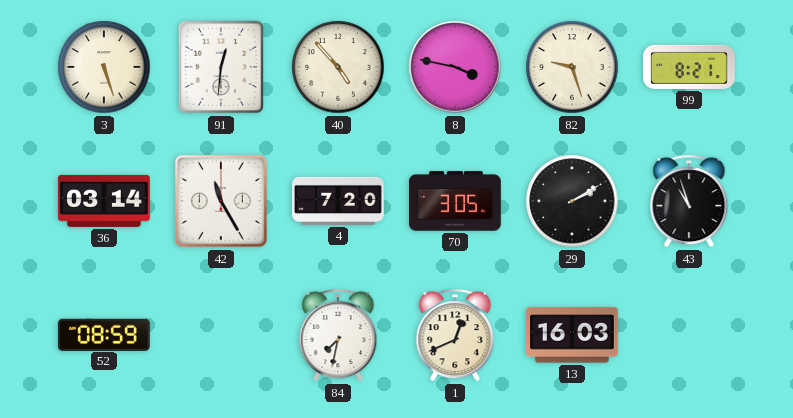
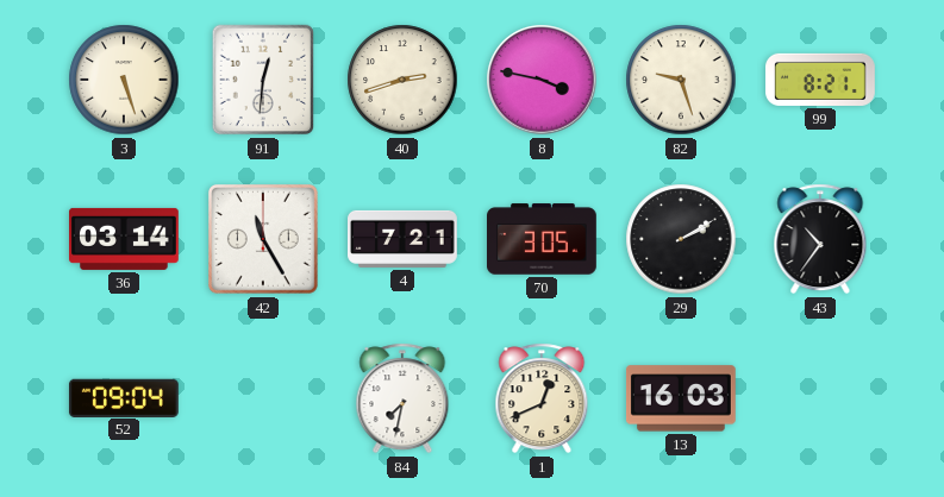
40: 4:53 -> 2:42 (402, 80)
4: 7:20 -> 7:21 (402, 239)
43: 10:57 -> 10:36 (820, 239)
52: 08:59 -> 09:04 (124, 397)
